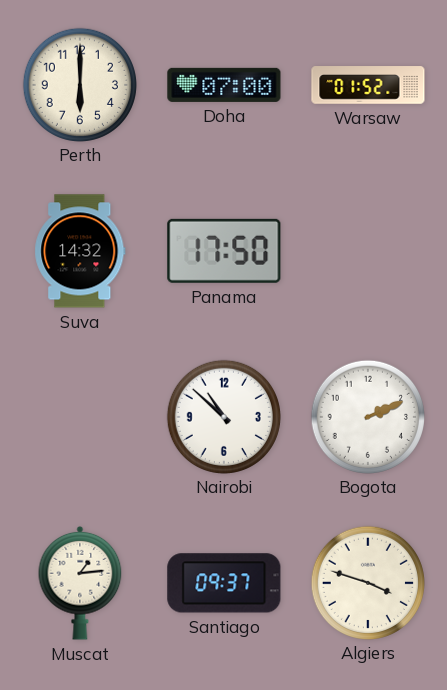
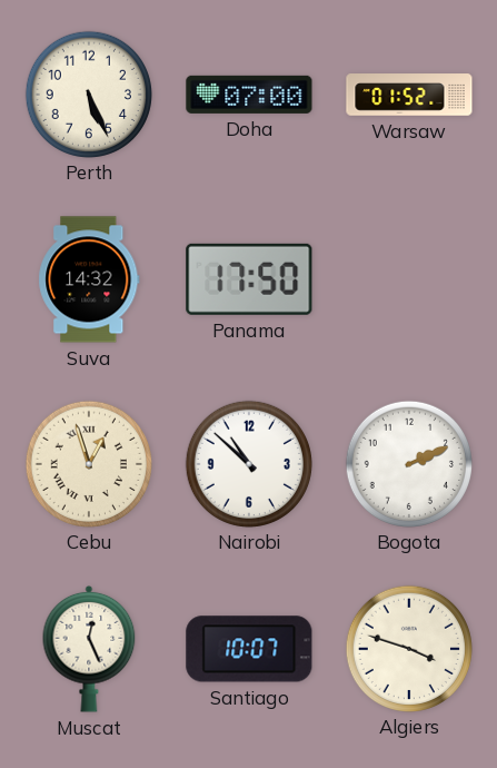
Perth: 6:00 -> 5:26 (88, 93)
Cebu: none -> 12:57 (88, 463)
Muscat: 1:14 -> 12:26 (89, 649)
Santiago: 09:37 -> 10:07 (249, 649)
